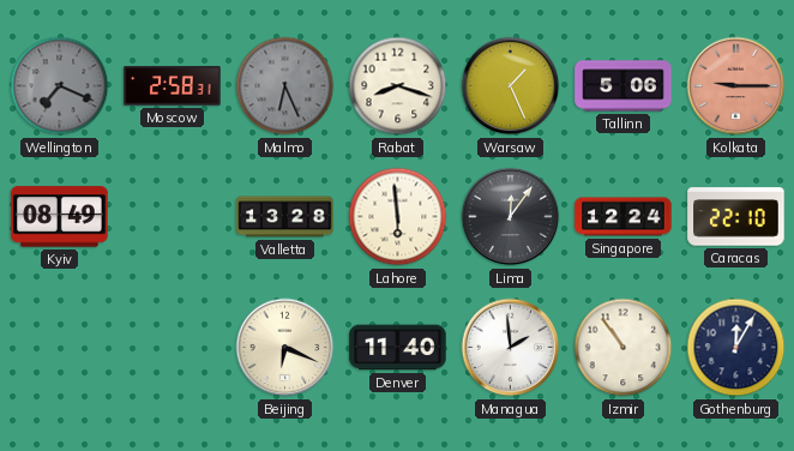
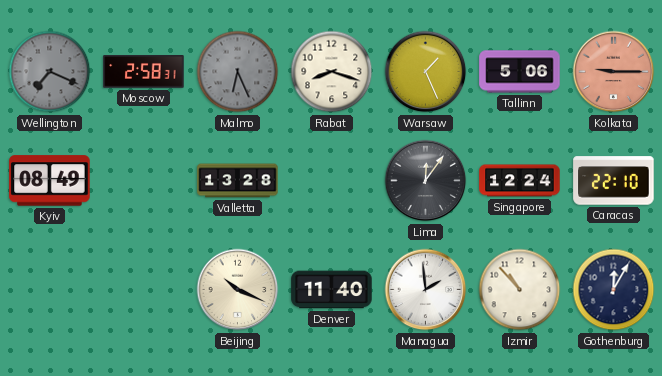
Lahore: 5:59 -> none (398, 217)
Beijing: 6:19 -> 10:19 (238, 290)
Izmir: 10:54 -> 10:53 (520, 290)
